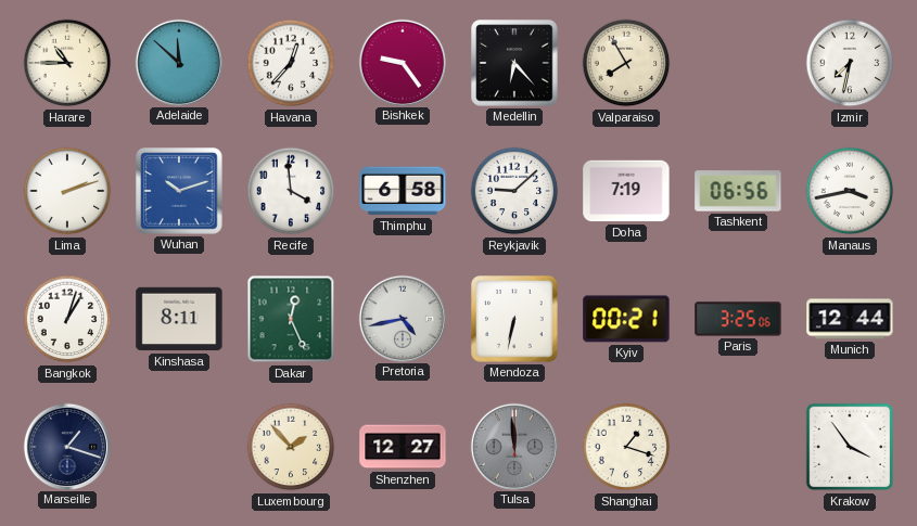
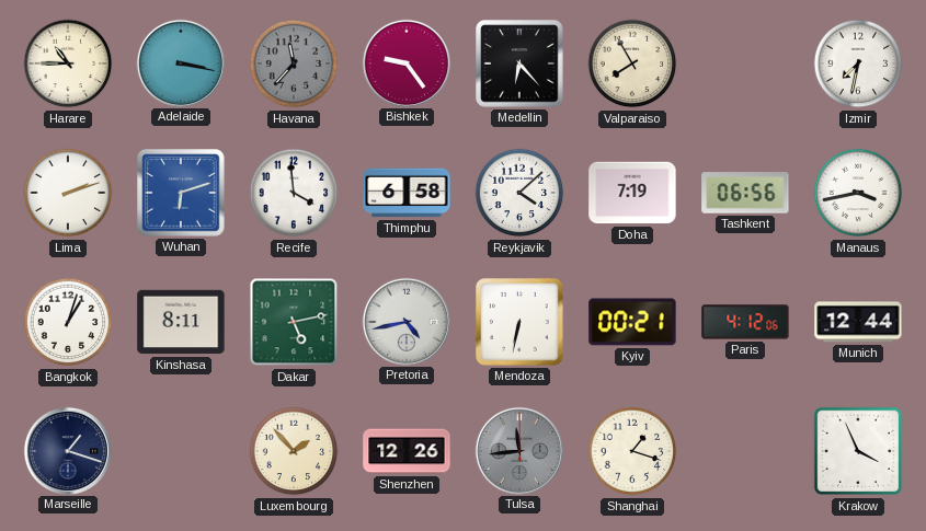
Adelaide: 11:52 -> 3:17 (180, 62)
Havana: 12:37 -> 11:37 (294, 64)
Havana dial: white -> grey (294, 64)
Wuhan: 10:12 -> 6:12 (181, 193)
Reykjavik: 9:08 -> 4:08 (519, 193)
Dakar: 12:26 -> 5:13 (294, 322)
Paris: 3:25 -> 4:12 (745, 322)
Shenzhen: 12:27 -> 12:26 (407, 451)
Tulsa: 11:59 -> 11:44 (518, 450)
Krakow: 3:54 -> 3:56 (858, 451)
